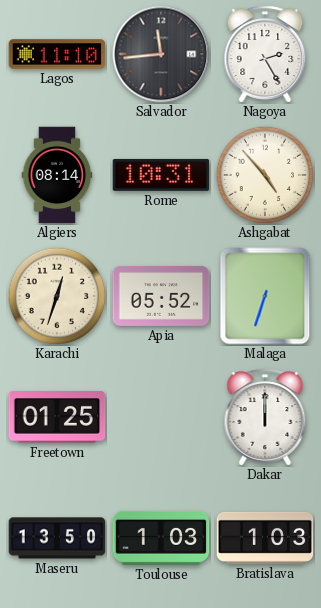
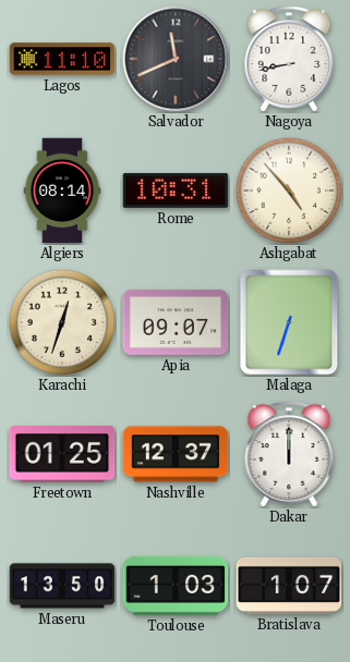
Salvador: 11:44 -> 11:41 (176, 59)
Nagoya: 2:25 -> 8:43 (289, 59)
Apia: 05:52 -> 09:07 (176, 322)
Nashville: none -> 12:37 (176, 454)
Bratislava: 1:03 -> 1:07 (289, 586)
